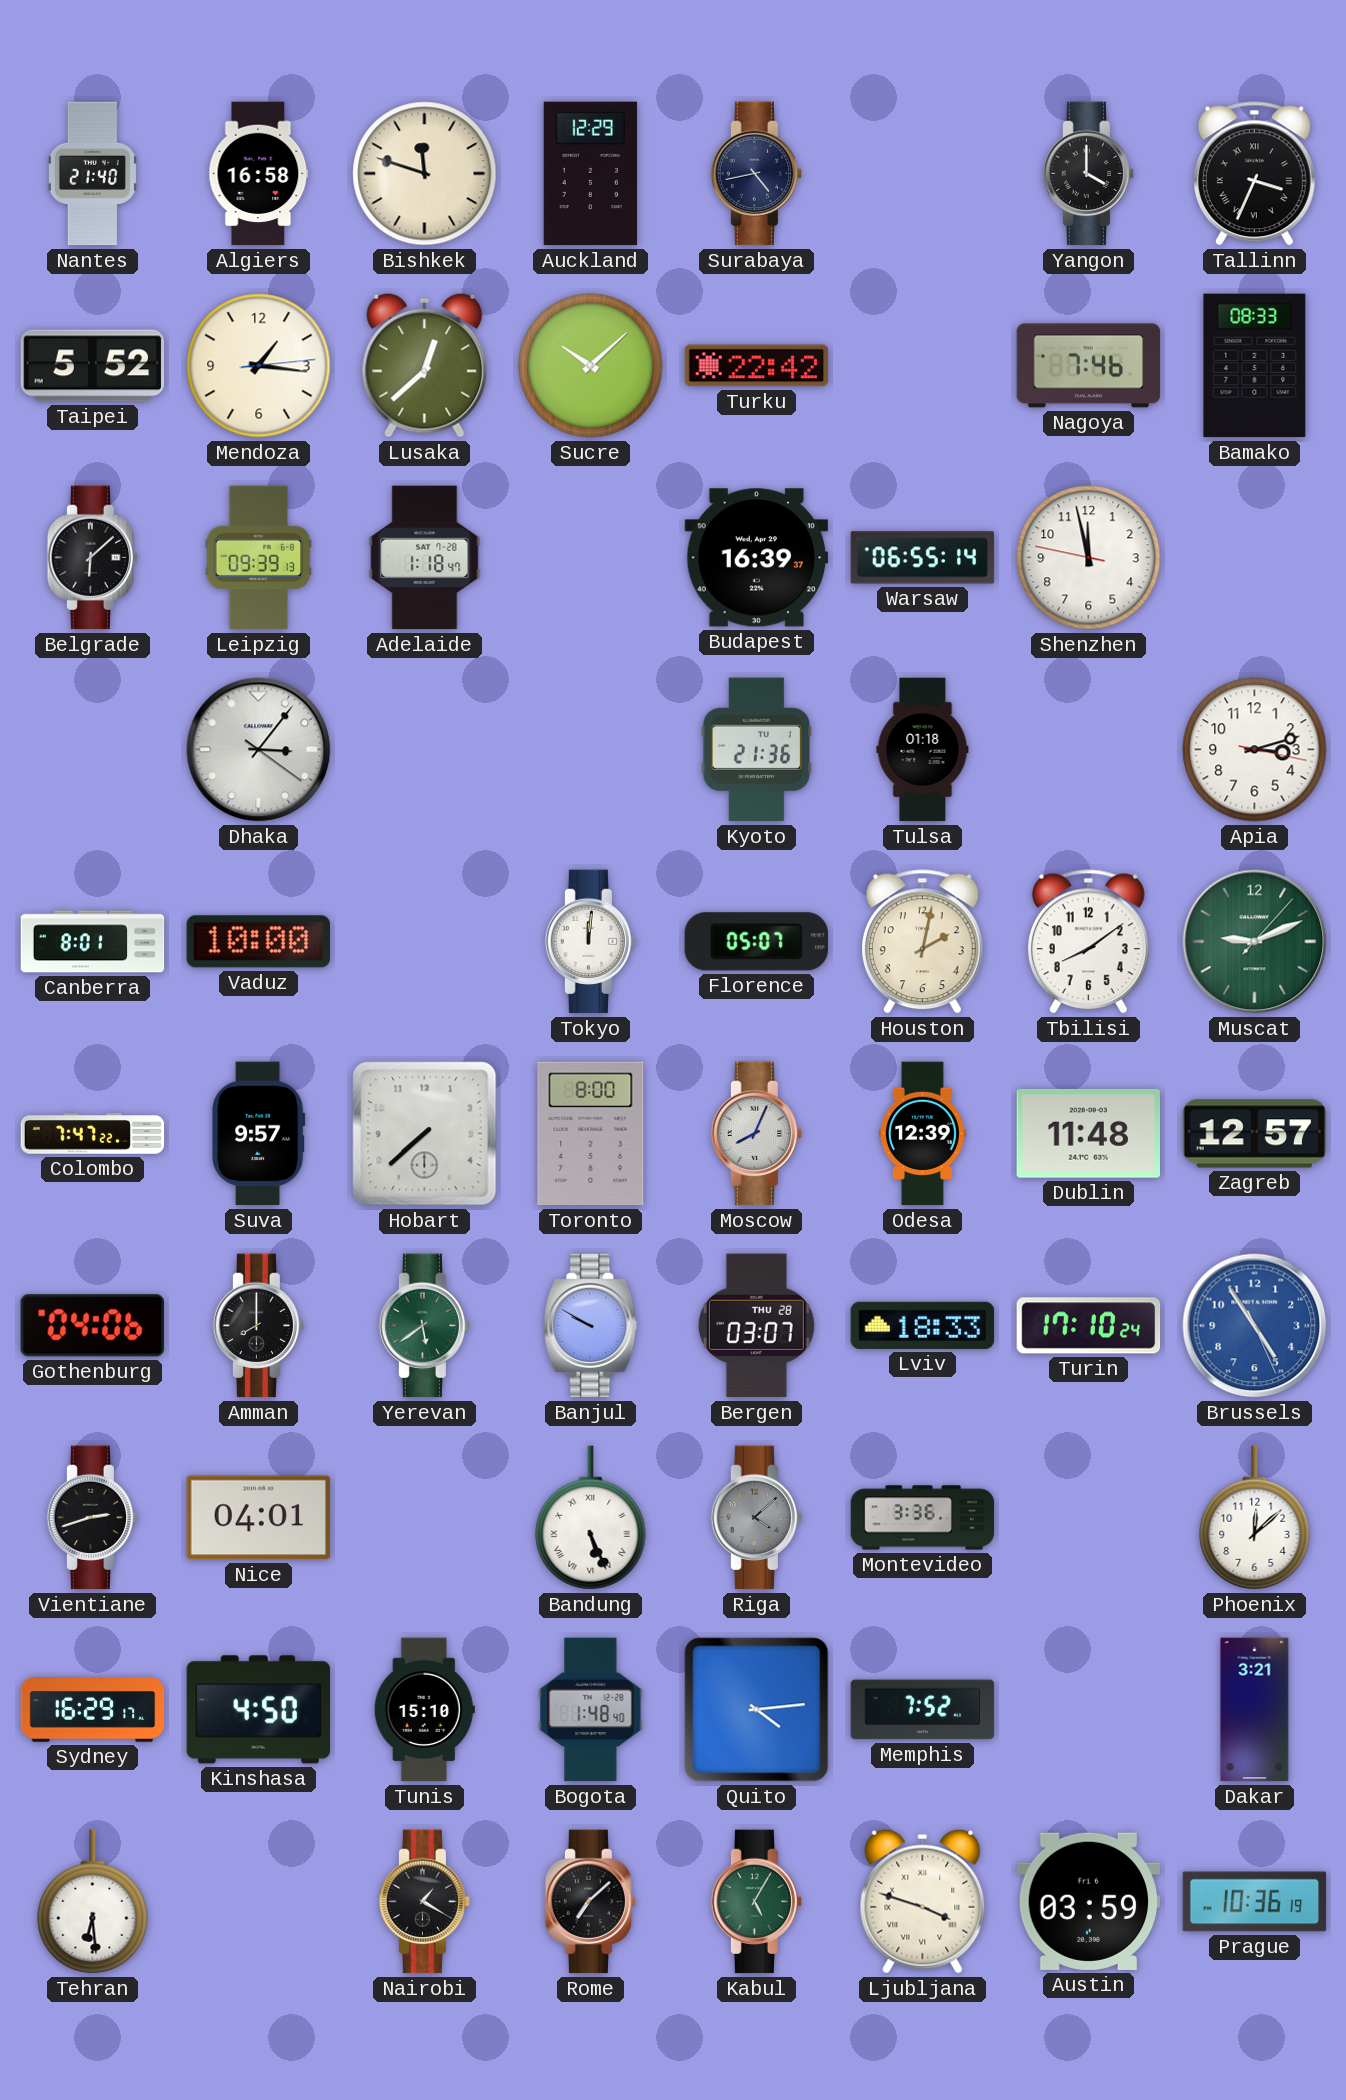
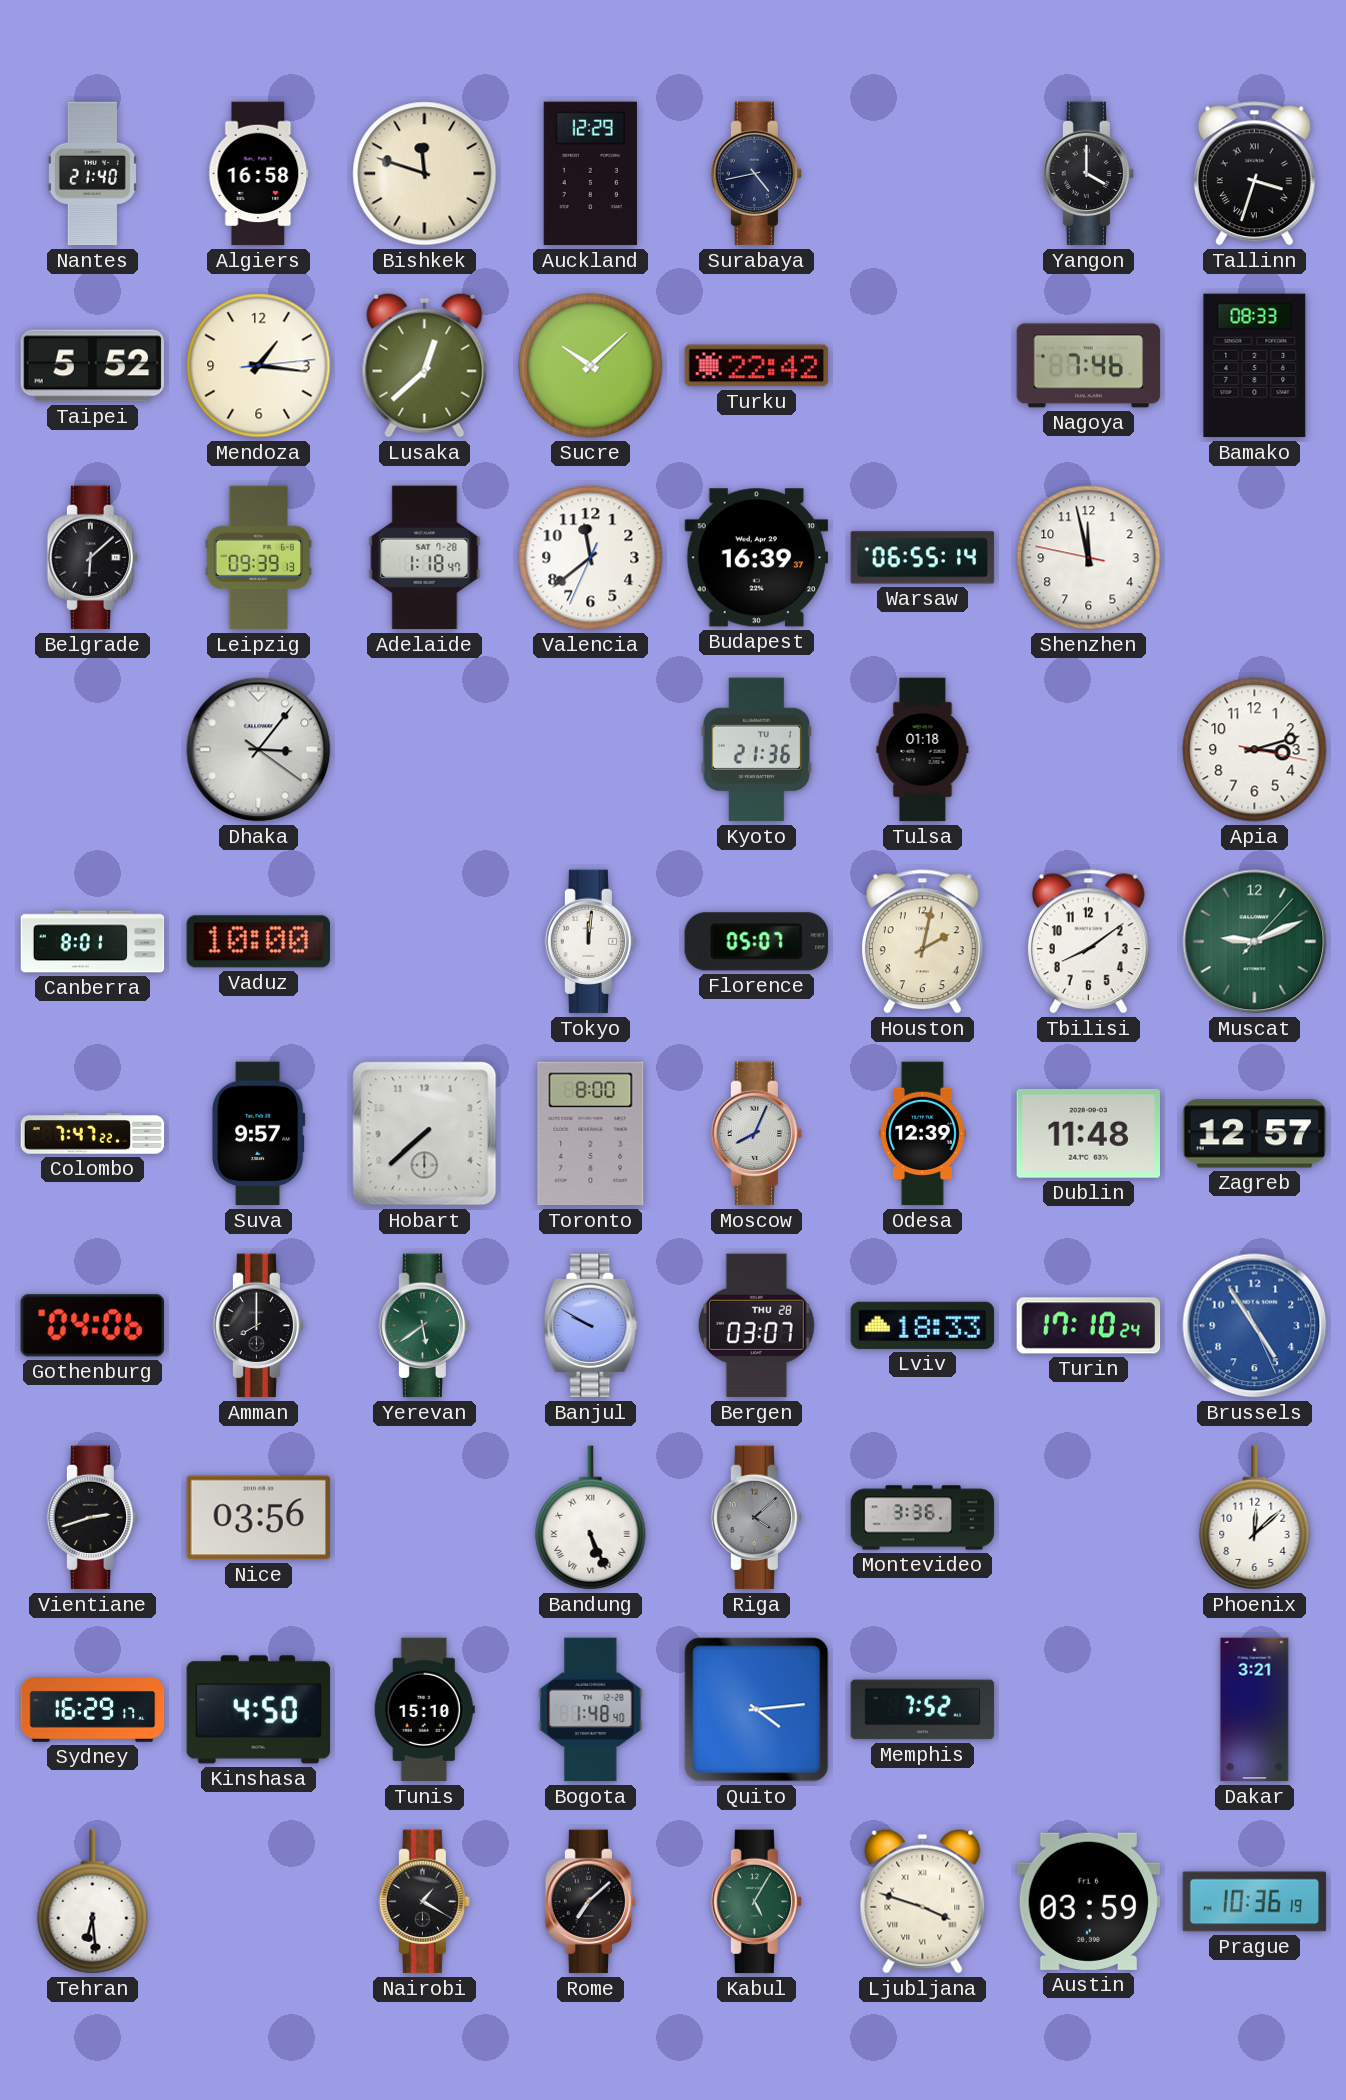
Tallinn: 3:34 -> 3:33 (1254, 174)
Valencia: none -> 11:38 (591, 558)
Nice: 04:01 -> 03:56 (259, 1518)
